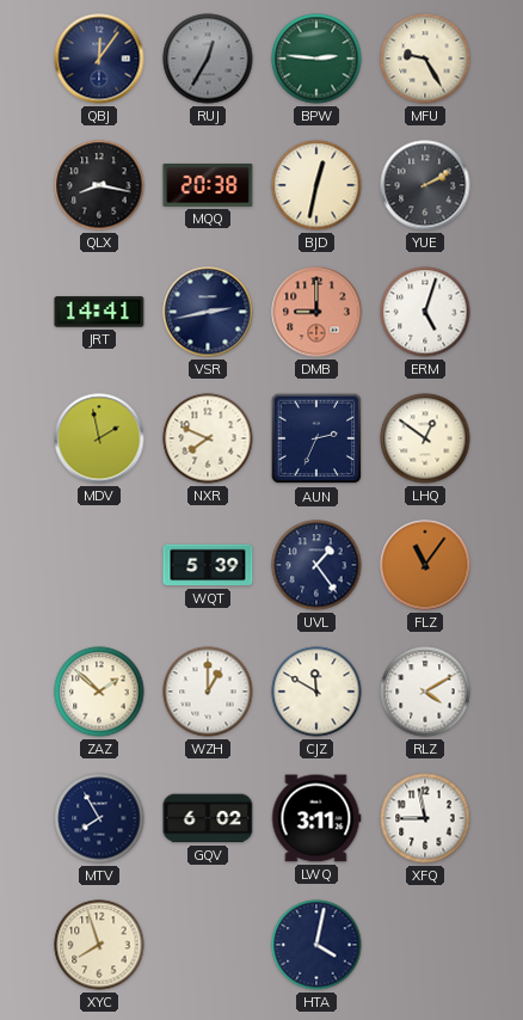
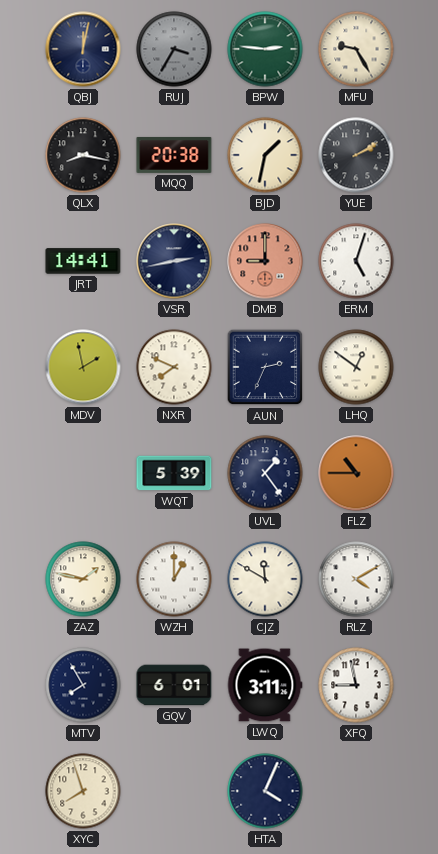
QBJ: 12:06 -> 12:02 (83, 49)
RUJ: 12:35 -> 3:35 (174, 49)
BJD: 12:32 -> 1:32 (265, 155)
FLZ: 11:06 -> 10:45 (356, 473)
ZAZ: 1:52 -> 1:47 (83, 579)
GQV: 6:02 -> 6:01 (174, 685)
HTA: 4:02 -> 4:04 (265, 791)
